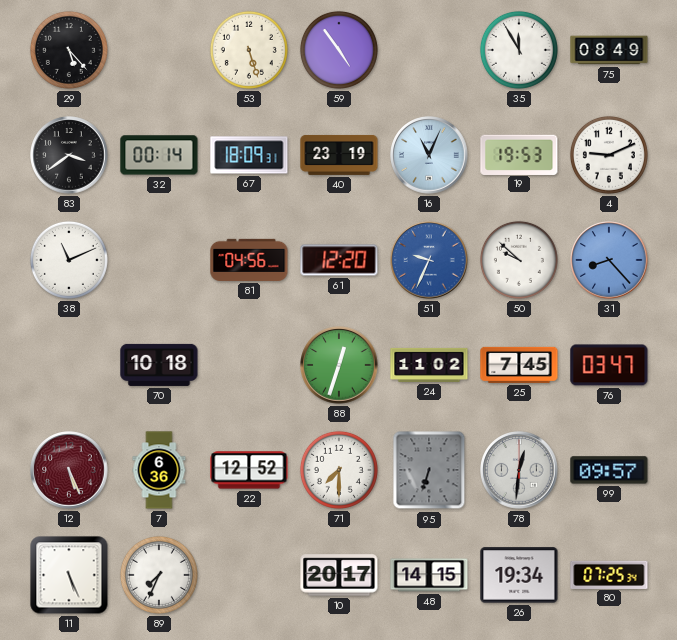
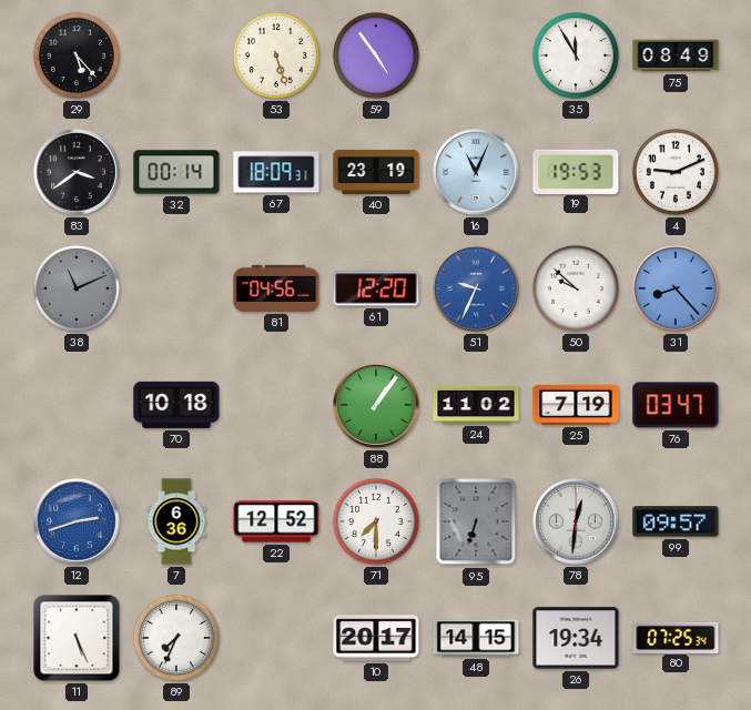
38 dial: white -> grey (77, 288)
88: 12:33 -> 1:06 (376, 405)
25: 7:45 -> 7:19 (576, 405)
12: 5:26 -> 2:42 (77, 521)
12 dial: burgundy -> blue (77, 521)
